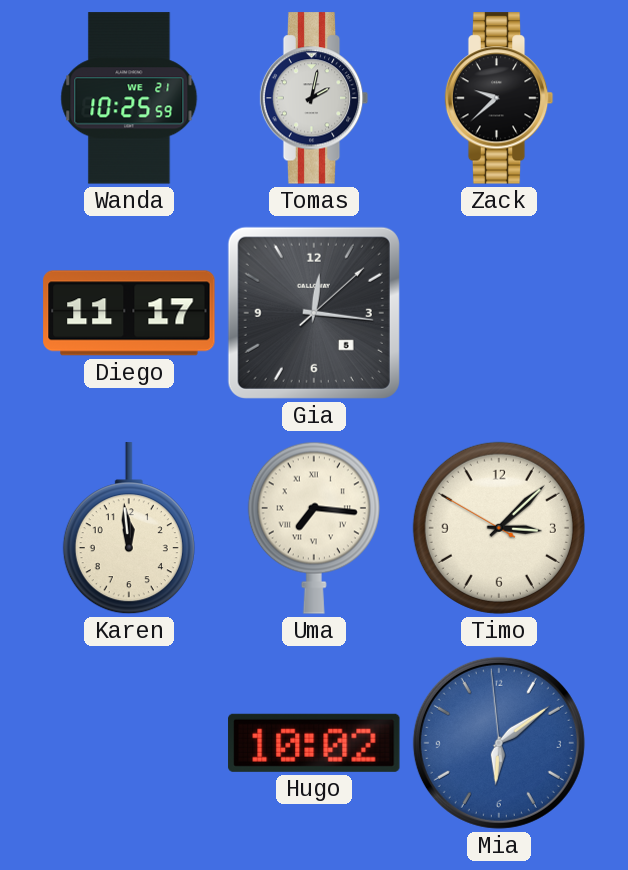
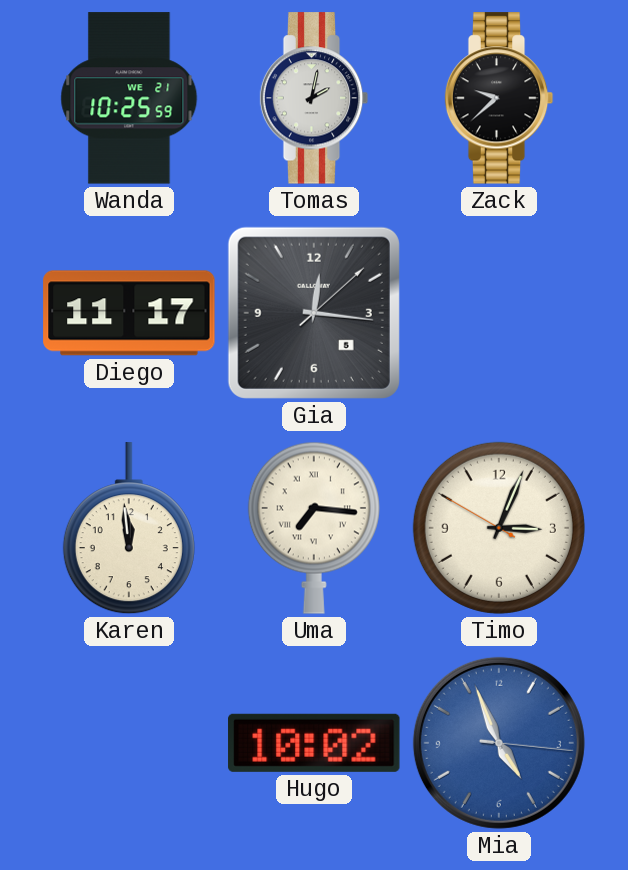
Timo: 3:07 -> 3:03 (499, 528)
Mia: 6:08 -> 4:56 (499, 743)
